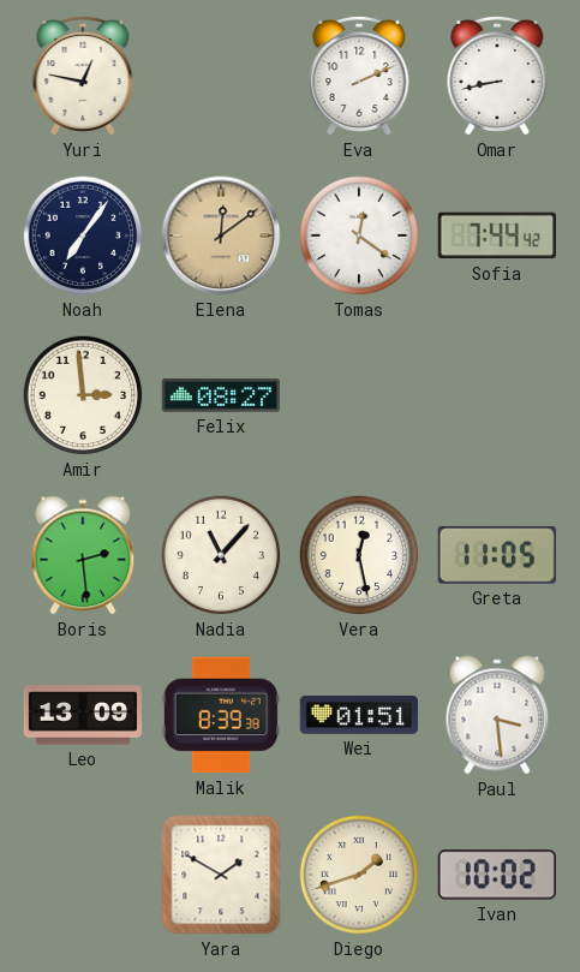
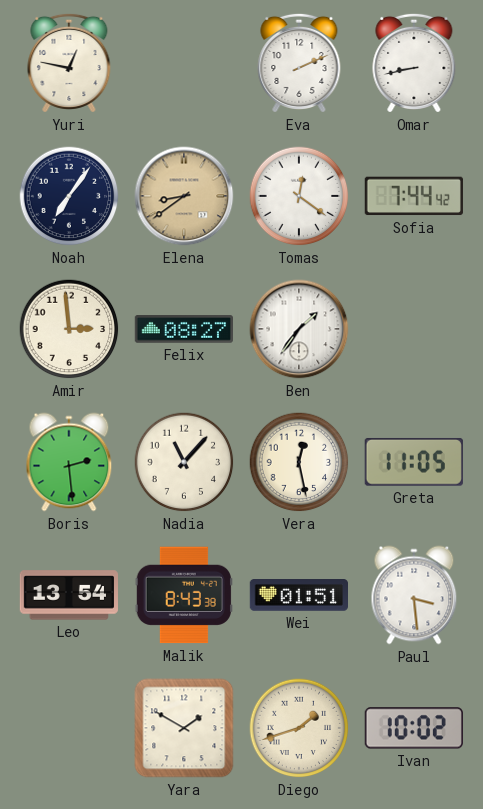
Elena: 12:09 -> 8:39 (184, 196)
Ben: none -> 1:36 (299, 329)
Leo: 13:09 -> 13:54 (68, 595)
Malik: 8:39 -> 8:43 (184, 595)
